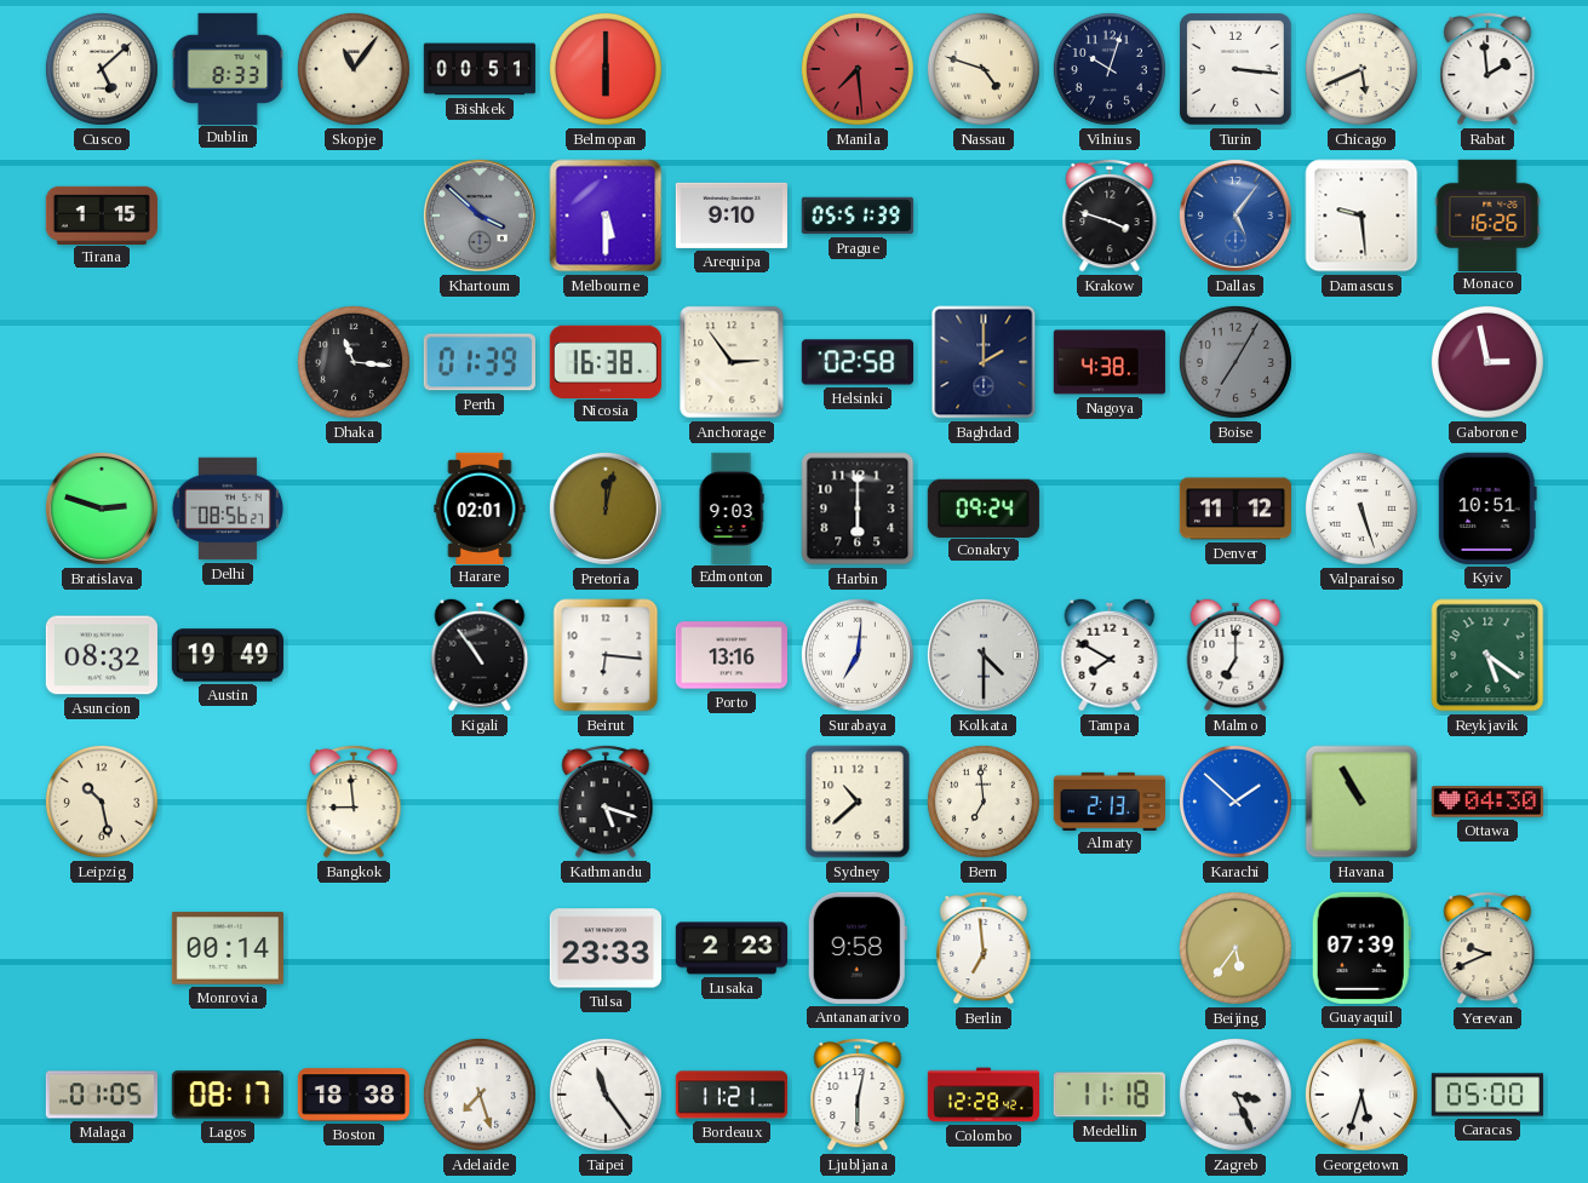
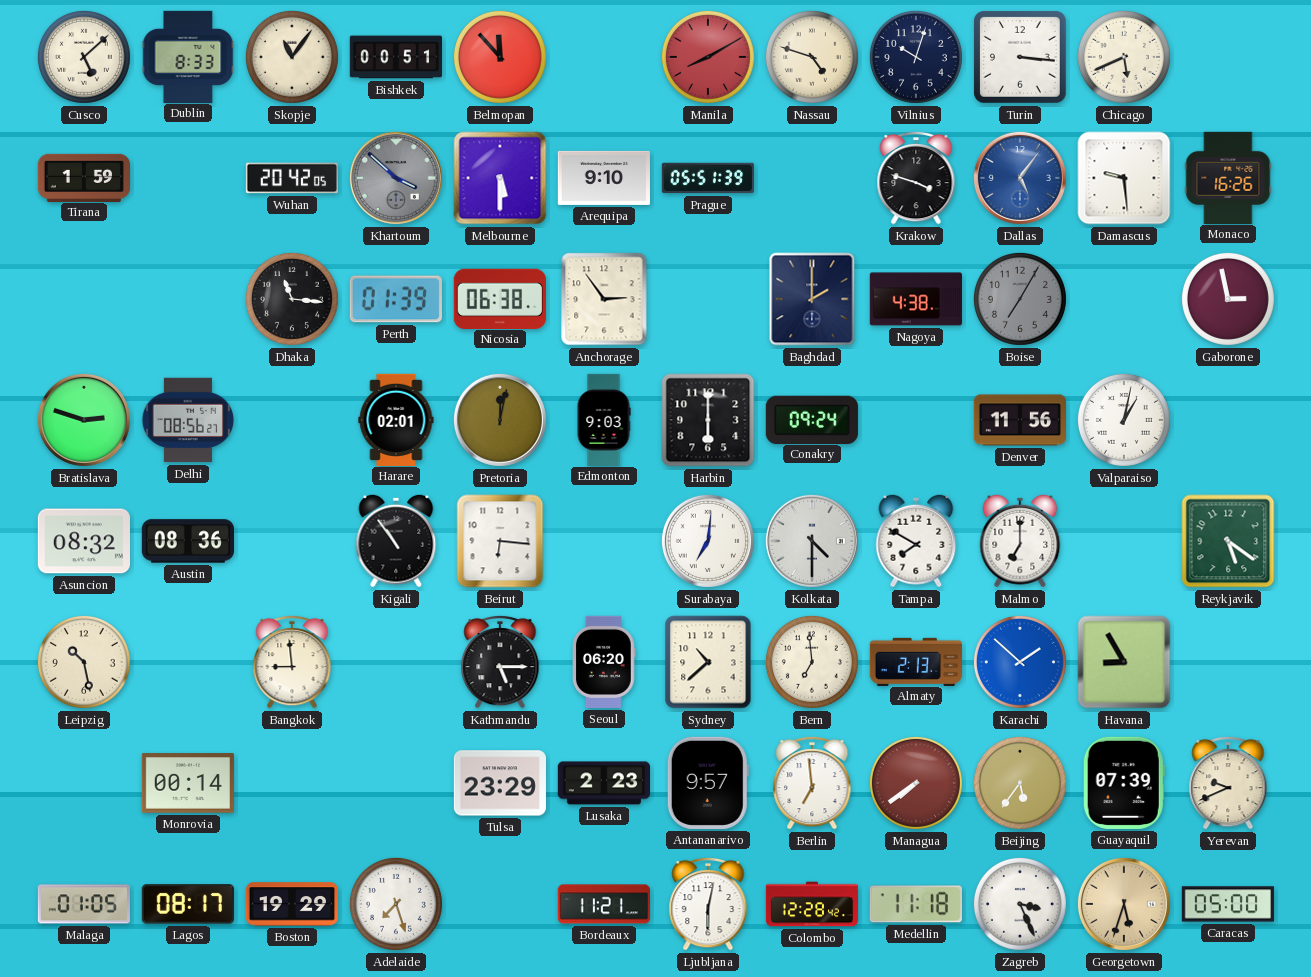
Belmopan: 6:00 -> 11:53 (500, 57)
Manila: 7:29 -> 8:10 (708, 57)
Rabat: 1:59 -> none (1487, 69)
Tirana: 1:15 -> 1:59 (83, 177)
Wuhan: none -> 20:42 (291, 178)
Nicosia: 16:38 -> 06:38 (500, 298)
Helsinki: 02:58 -> none (856, 362)
Denver: 11:12 -> 11:56 (1019, 420)
Valparaiso: 5:27 -> 1:02 (1124, 420)
Kyiv: 10:51 -> none (1487, 509)
Austin: 19:49 -> 08:36 (187, 541)
Porto: 13:16 -> none (730, 655)
Kathmandu: 5:18 -> 5:15 (500, 662)
Seoul: none -> 06:20 (605, 662)
Havana: 10:55 -> 8:55 (1124, 662)
Ottawa: 04:30 -> none (1487, 802)
Tulsa: 23:33 -> 23:29 (500, 783)
Antananarivo: 9:58 -> 9:57 (708, 783)
Managua: none -> 7:39 (916, 783)
Boston: 18:38 -> 19:29 (291, 904)
Taipei: 11:24 -> none (606, 1095)
Georgetown dial: white -> champagne (1124, 904)
